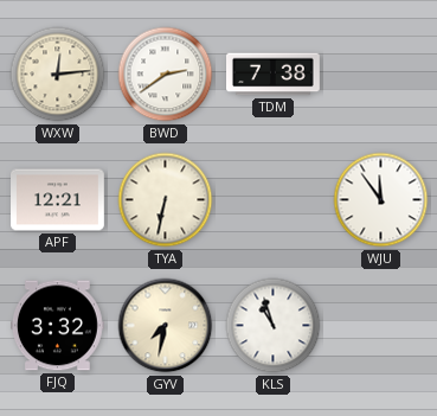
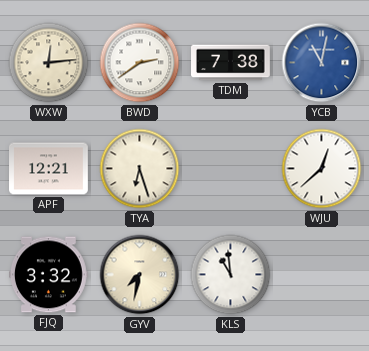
YCB: none -> 11:02 (322, 63)
TYA: 6:32 -> 6:27 (140, 169)
WJU: 11:54 -> 12:38 (322, 169)
KLS: 10:57 -> 10:59 (231, 275)
